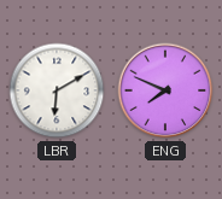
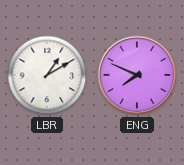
LBR: 6:10 -> 1:10 (47, 75)
